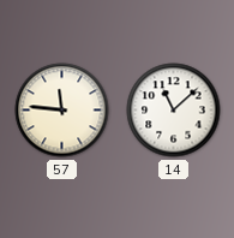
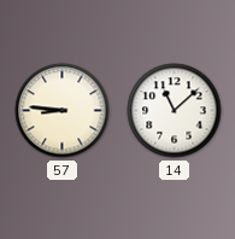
57: 11:46 -> 8:46 (63, 111)
